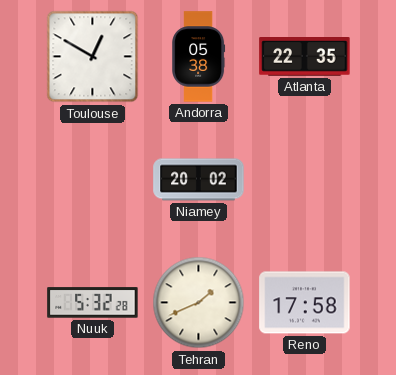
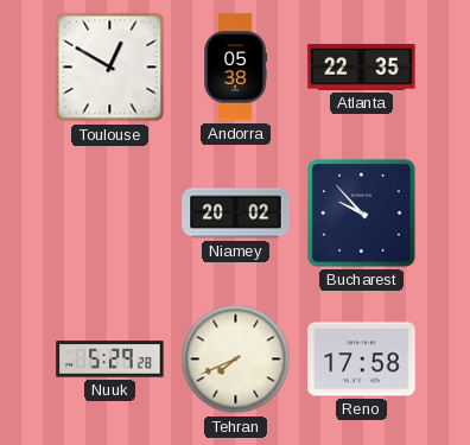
Bucharest: none -> 9:53 (362, 214)
Nuuk: 5:32 -> 5:29 (110, 360)
Tehran: 1:41 -> 7:41 (236, 360)
